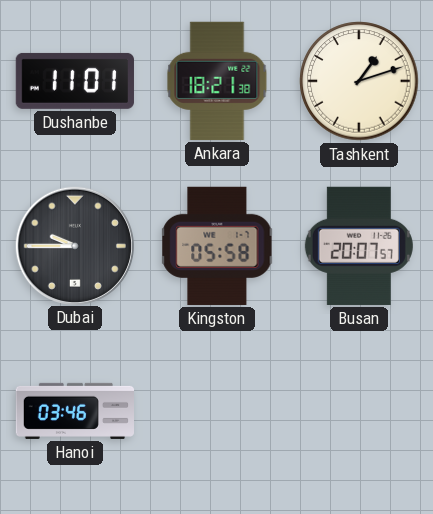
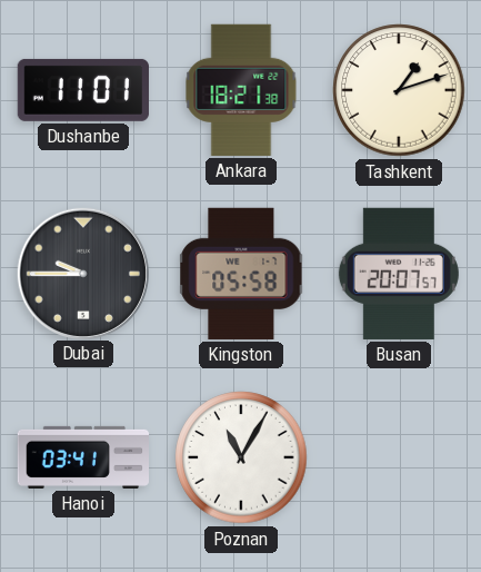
Hanoi: 03:46 -> 03:41 (83, 457)
Poznan: none -> 11:05 (241, 457)
